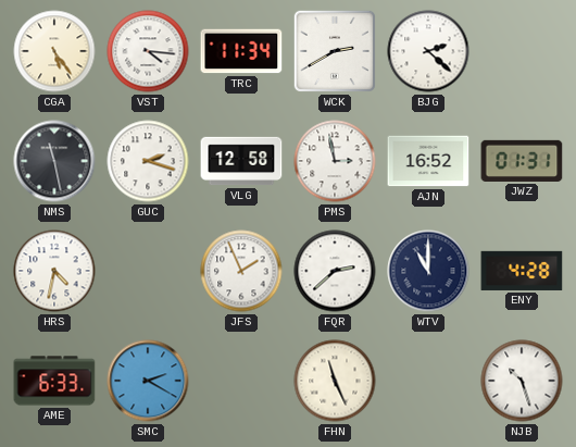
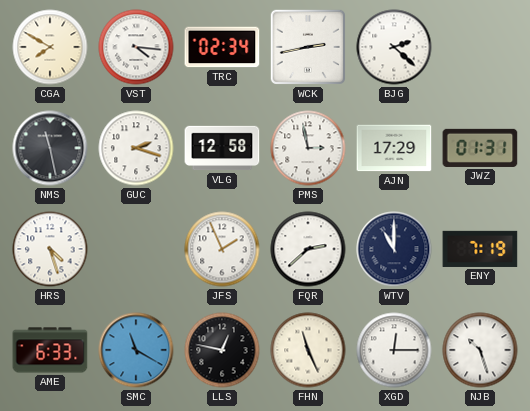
CGA: 5:24 -> 7:50 (50, 47)
TRC: 11:34 -> 02:34 (222, 47)
WCK: 2:40 -> 2:43 (308, 47)
AJN: 16:52 -> 17:29 (394, 148)
HRS: 4:32 -> 4:27 (50, 249)
ENY: 4:28 -> 7:19 (480, 249)
SMC: 2:20 -> 11:20 (136, 350)
LLS: none -> 12:47 (222, 350)
XGD: none -> 12:15 (394, 350)
